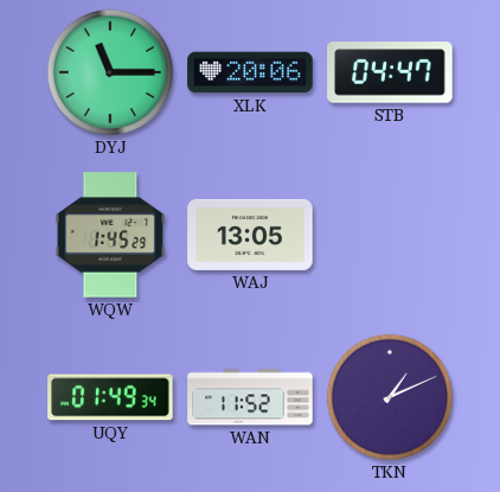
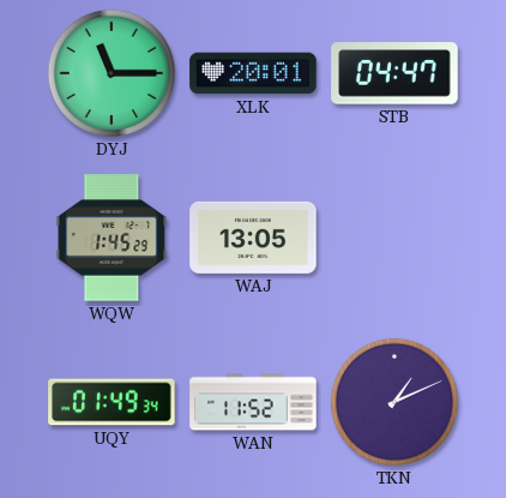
XLK: 20:06 -> 20:01 (253, 73)
